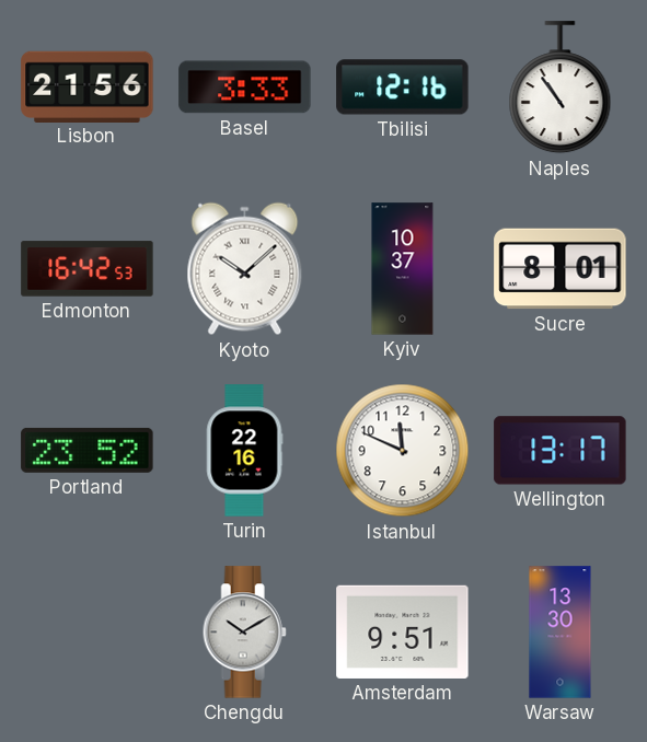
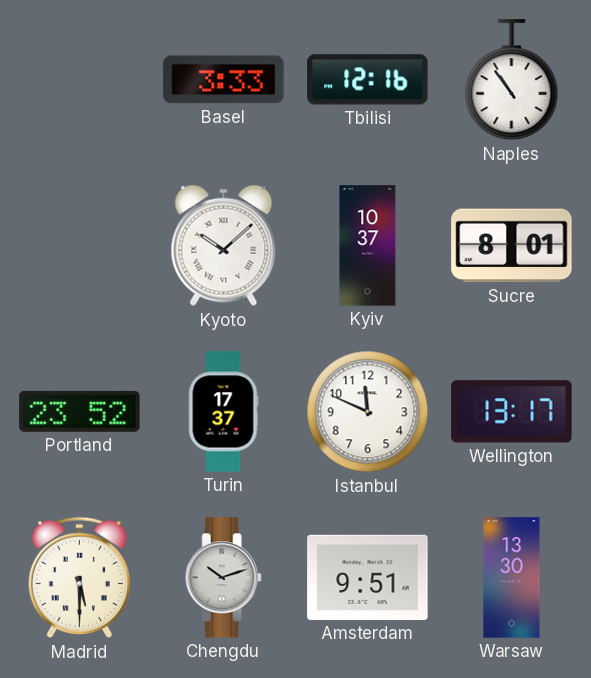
Lisbon: 21:56 -> none (88, 86)
Edmonton: 16:42 -> none (88, 269)
Turin: 22:16 -> 17:37 (223, 412)
Madrid: none -> 5:30 (79, 578)
Chengdu: 10:10 -> 10:12 (223, 578)
